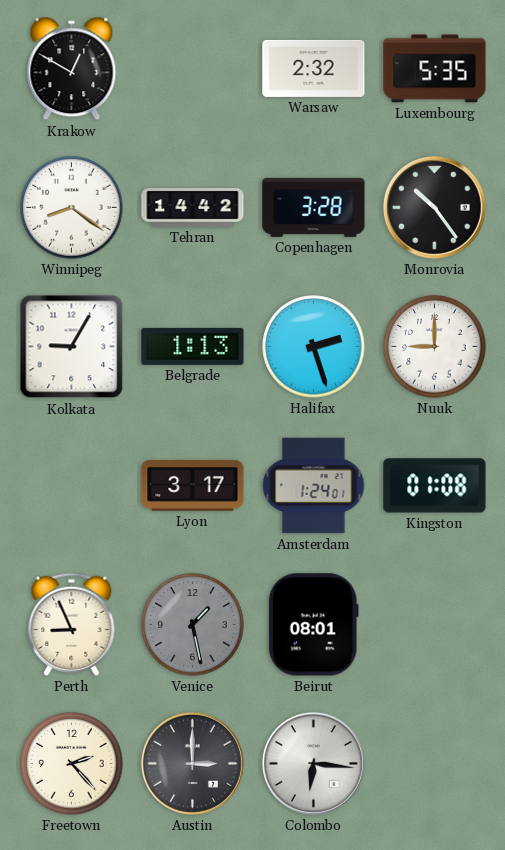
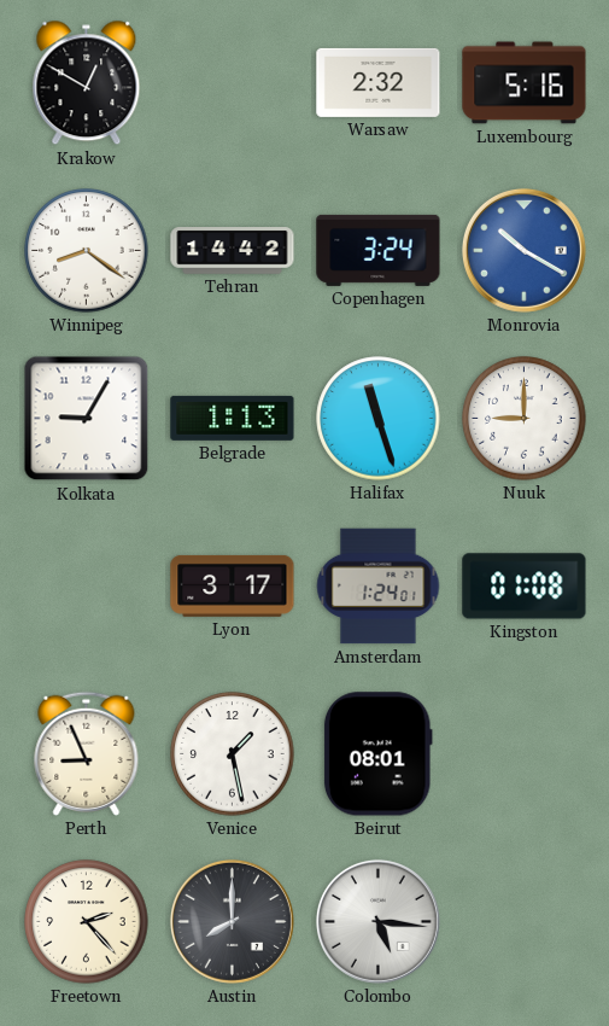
Luxembourg: 5:35 -> 5:16 (525, 83)
Copenhagen: 3:28 -> 3:24 (379, 250)
Monrovia: 10:24 -> 10:20 (523, 250)
Monrovia dial: black -> blue (523, 250)
Halifax: 2:27 -> 11:27 (379, 419)
Venice dial: grey -> white (233, 754)
Austin: 3:00 -> 8:00 (232, 921)
Colombo: 6:16 -> 5:16 (377, 921)
